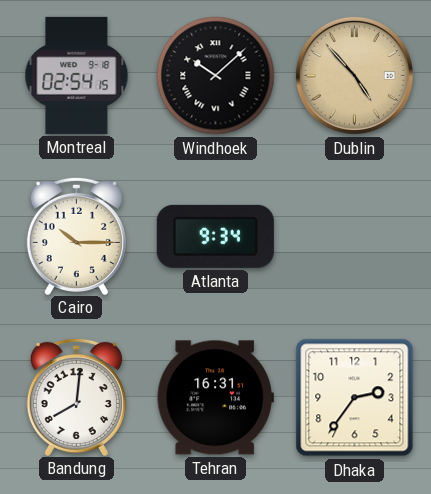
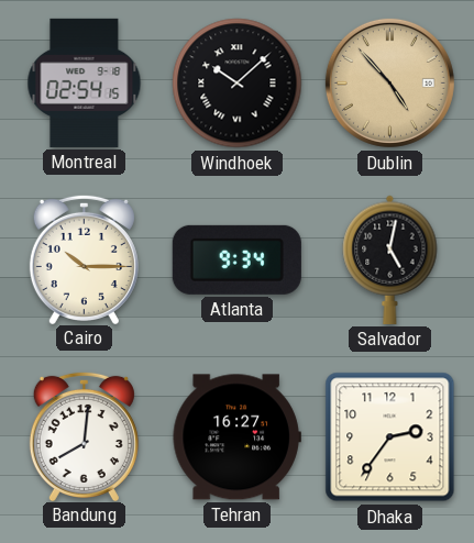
Salvador: none -> 5:02 (390, 259)
Tehran: 16:31 -> 16:27 (236, 437)
